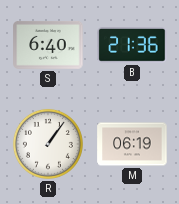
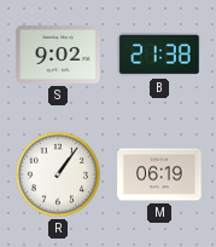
S: 6:40 -> 9:02 (58, 54)
B: 21:36 -> 21:38 (159, 56)
